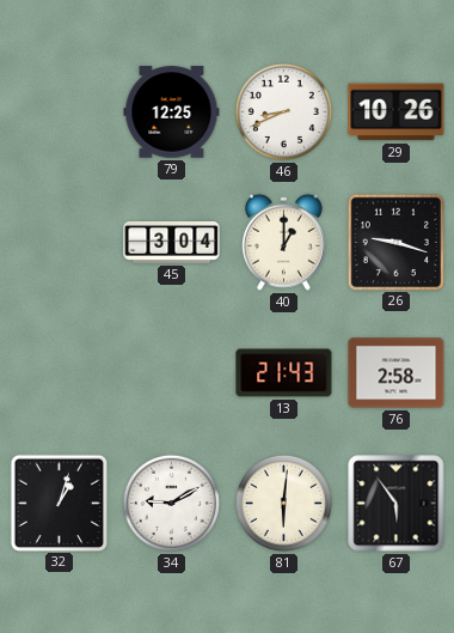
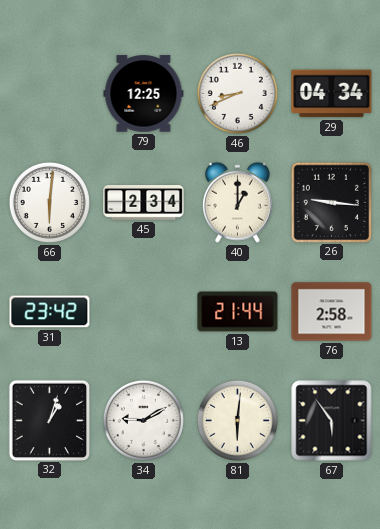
29: 10:26 -> 04:34 (332, 94)
66: none -> 6:01 (49, 202)
45: 3:04 -> 2:34 (144, 203)
26: 9:18 -> 9:16 (331, 202)
31: none -> 23:42 (50, 312)
13: 21:43 -> 21:44 (238, 312)
